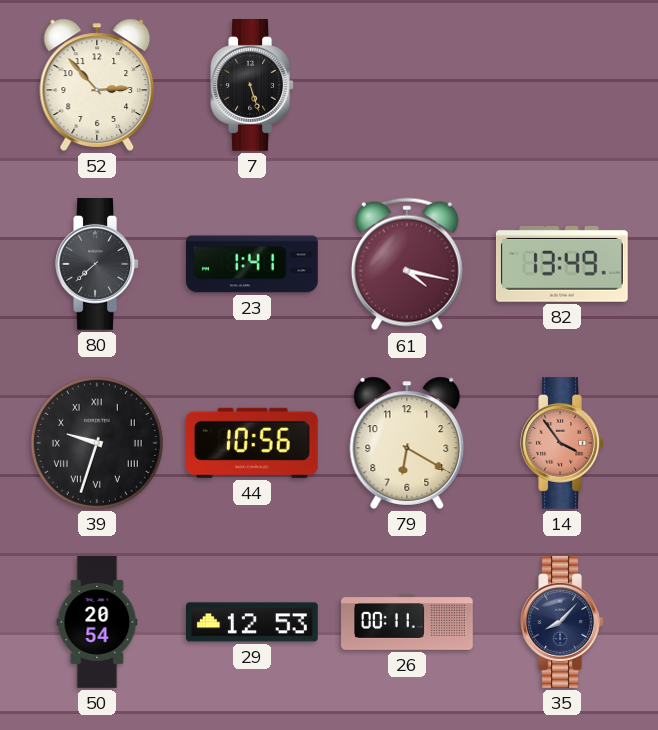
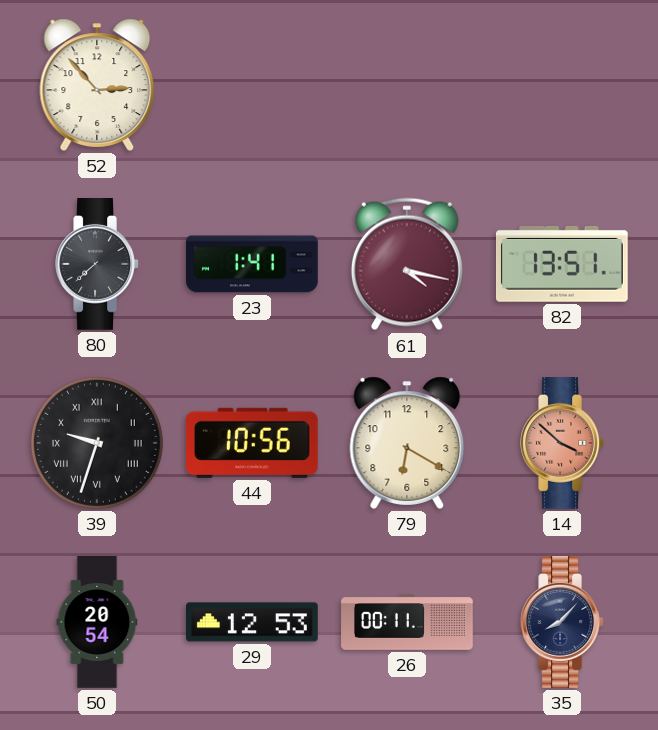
7: 5:27 -> none (252, 86)
82: 13:49 -> 13:51 (562, 264)
14: 3:54 -> 3:52 (562, 444)
